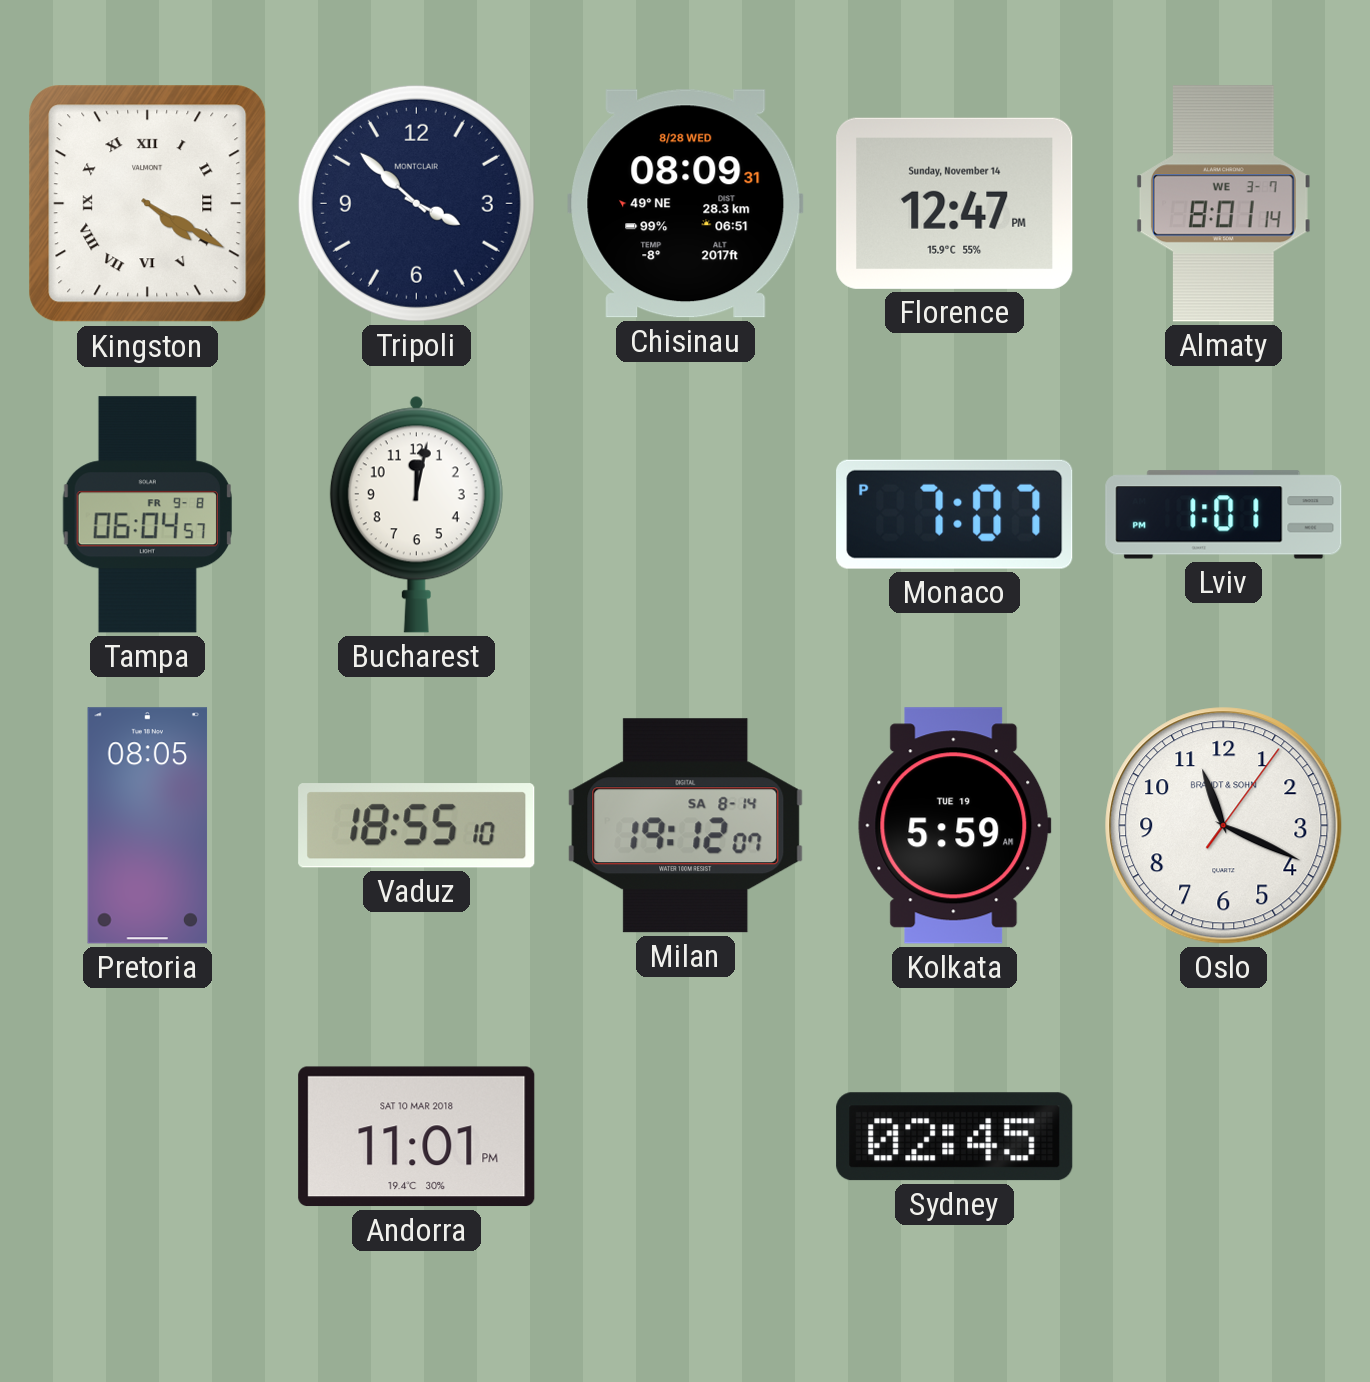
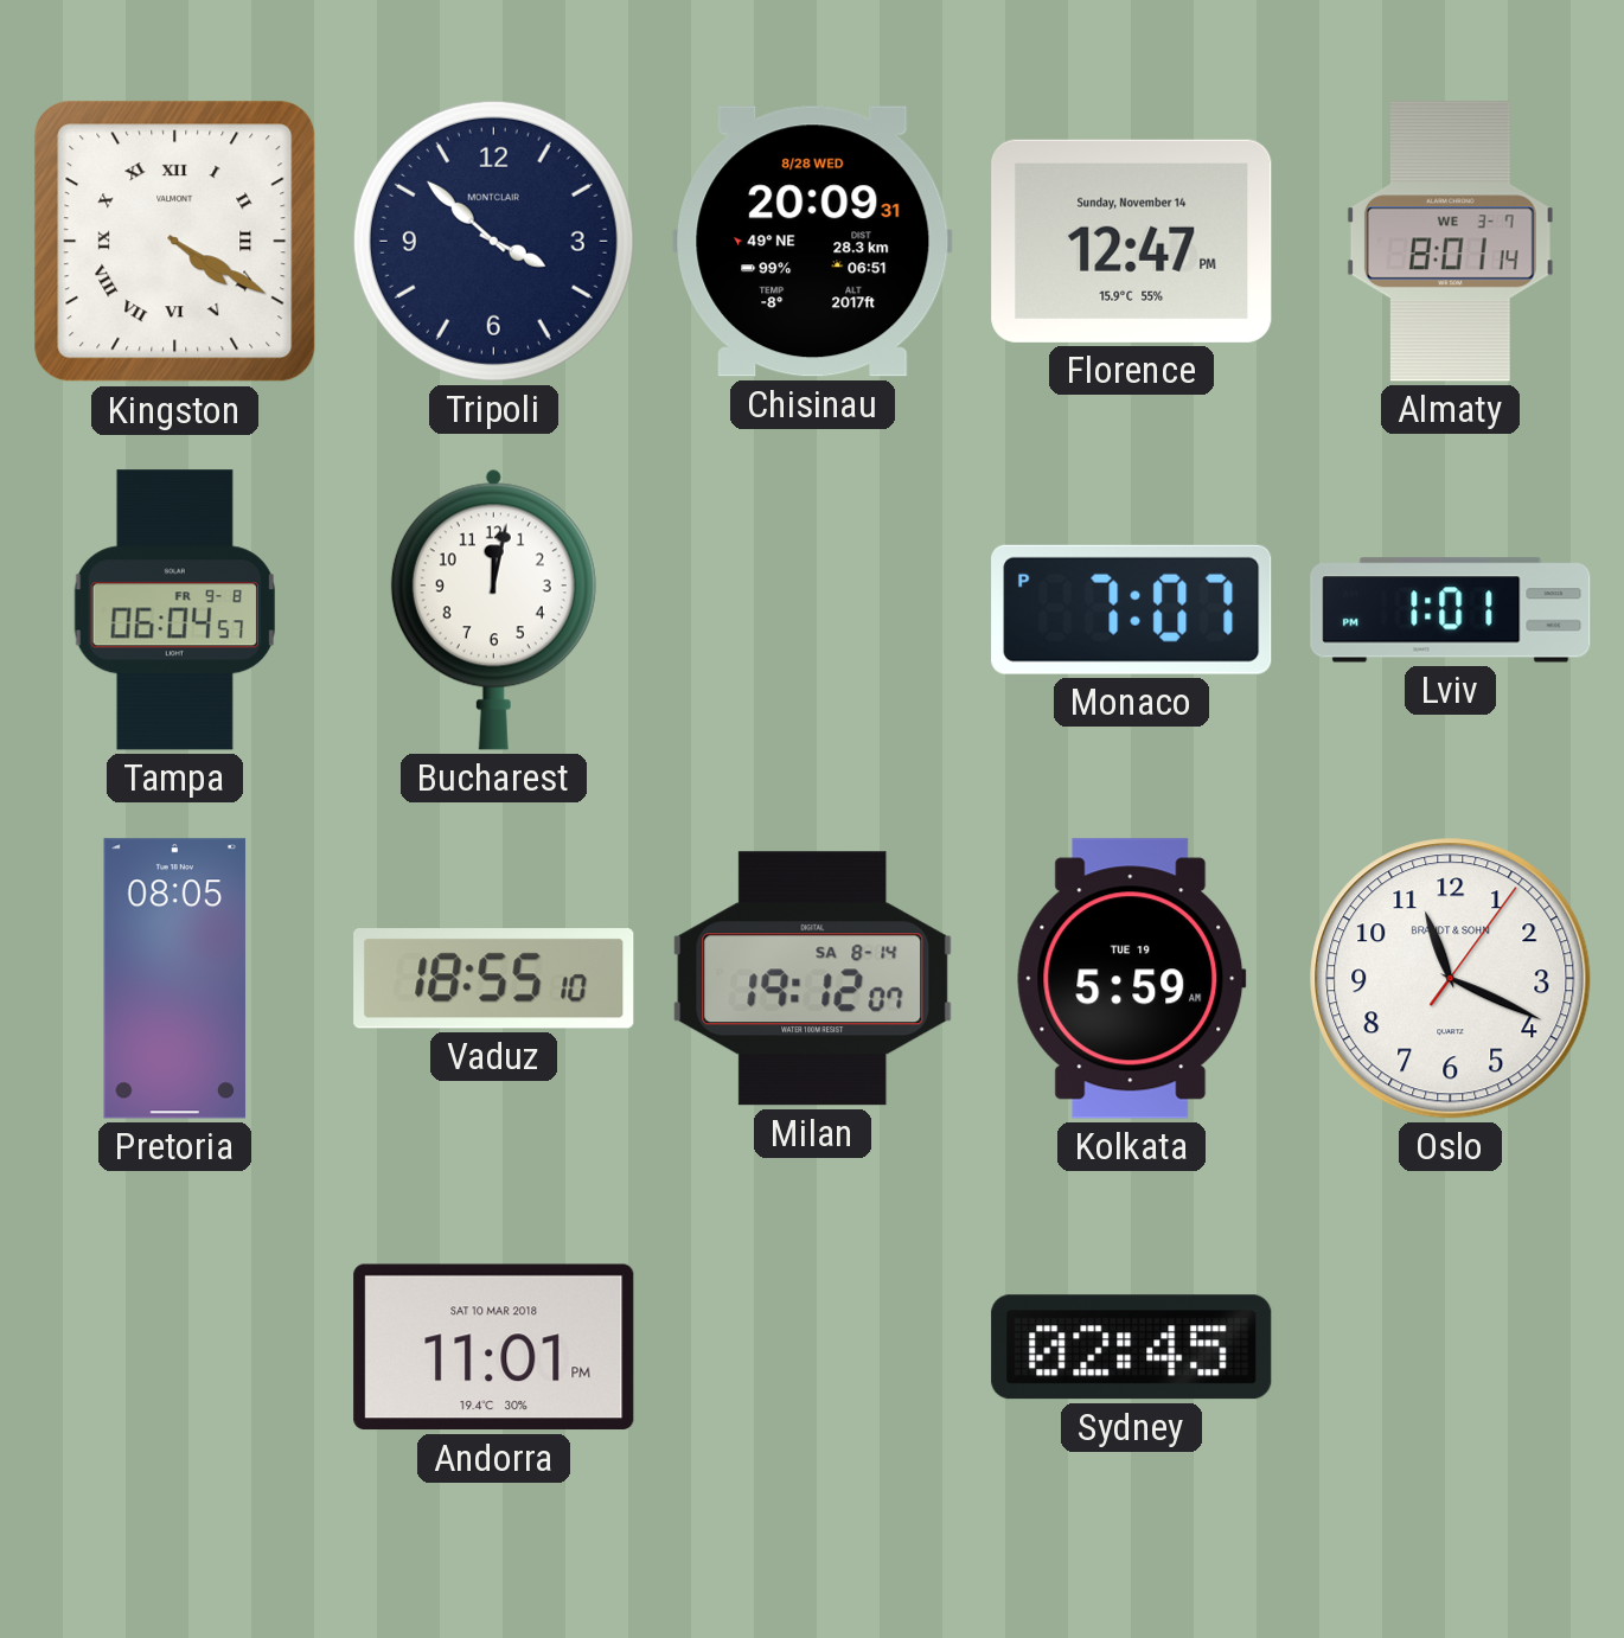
Chisinau: 08:09 -> 20:09 (813, 242)
